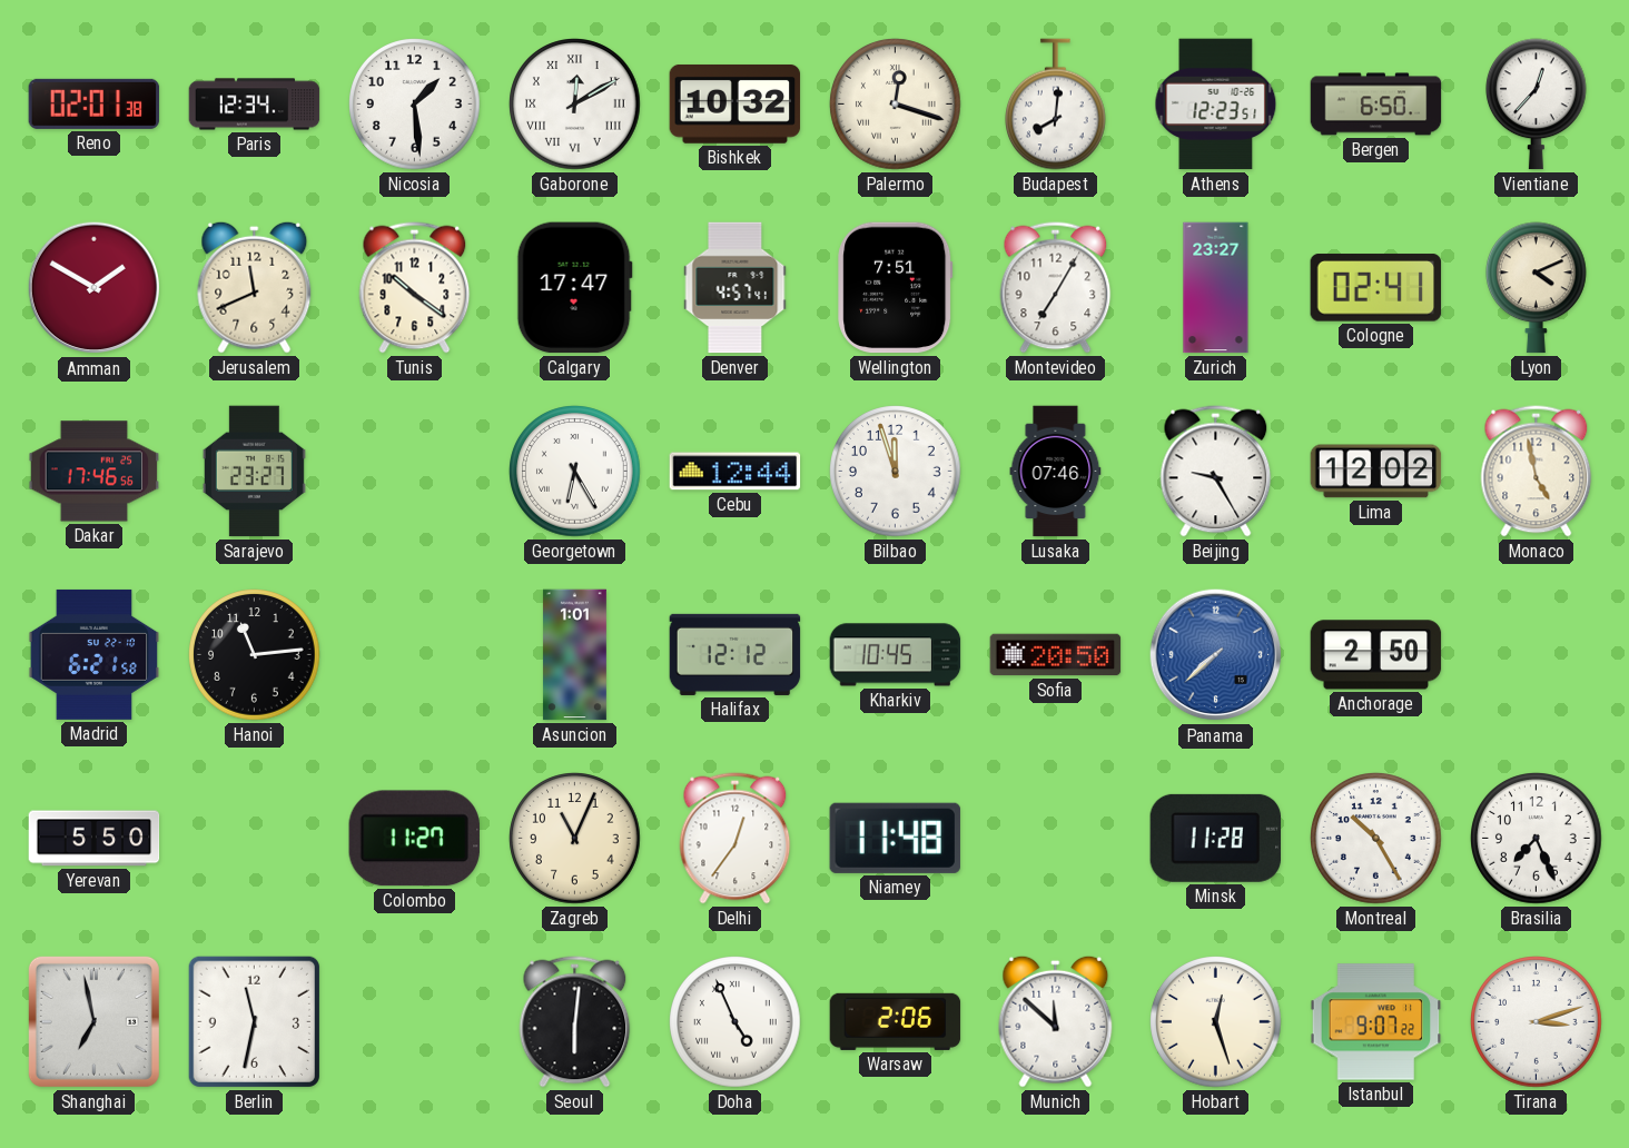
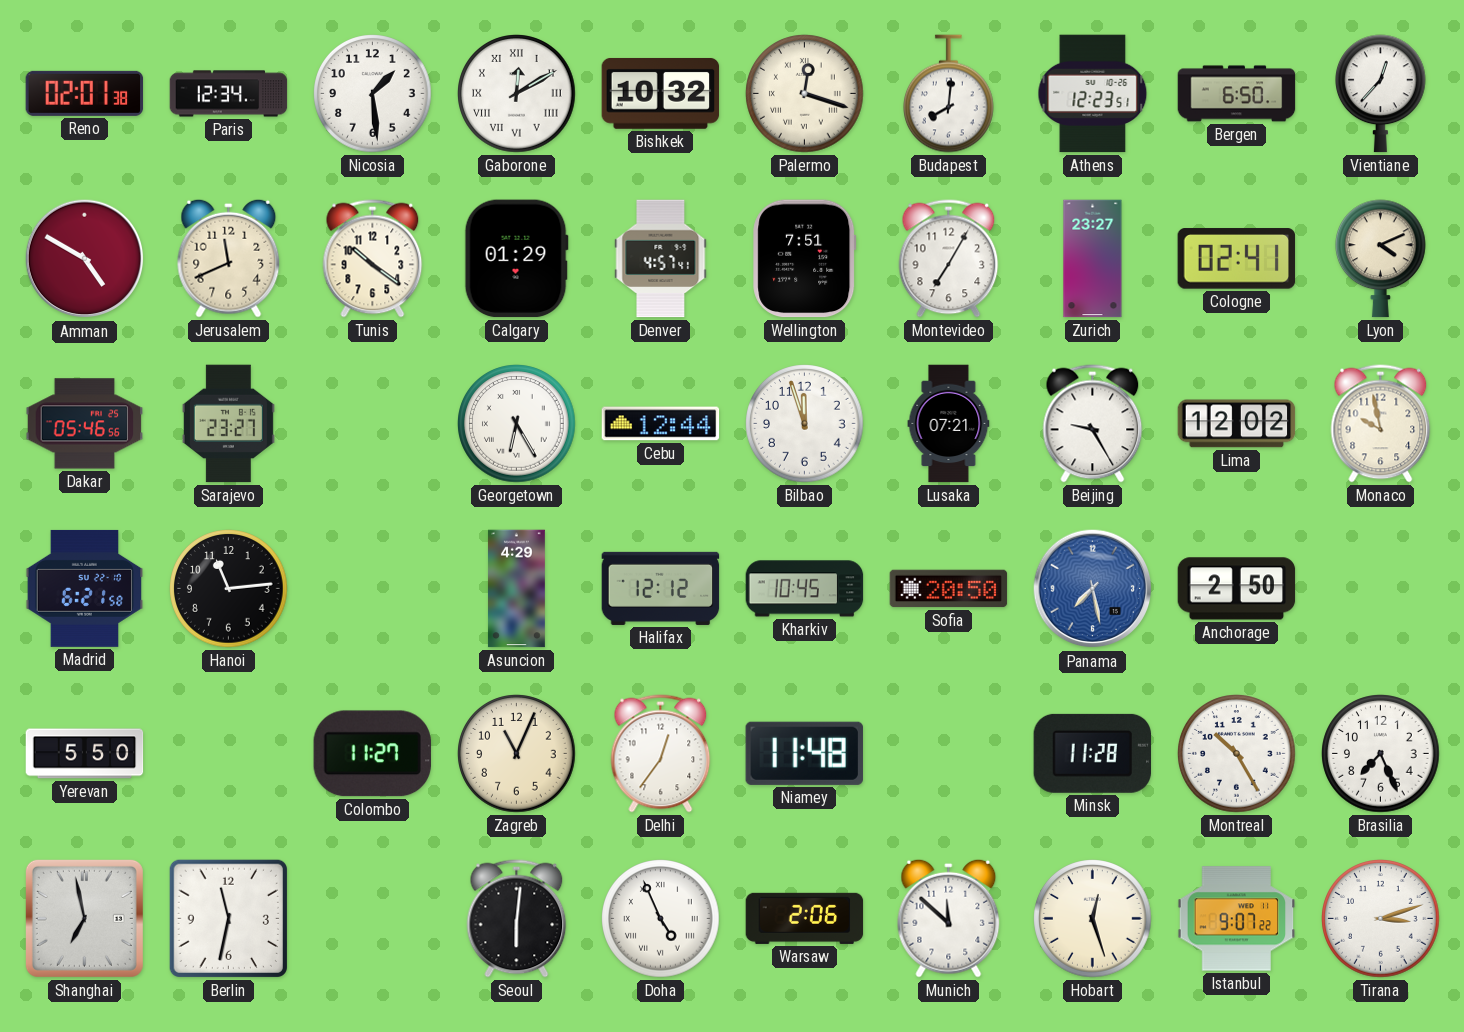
Amman: 1:50 -> 4:50 (85, 259)
Calgary: 17:47 -> 01:29 (516, 259)
Dakar: 17:46 -> 05:46 (85, 424)
Lusaka: 07:46 -> 07:21 (949, 424)
Monaco: 4:58 -> 9:58 (1381, 424)
Asuncion: 1:01 -> 4:29 (516, 589)
Panama: 7:38 -> 7:28 (1093, 589)
